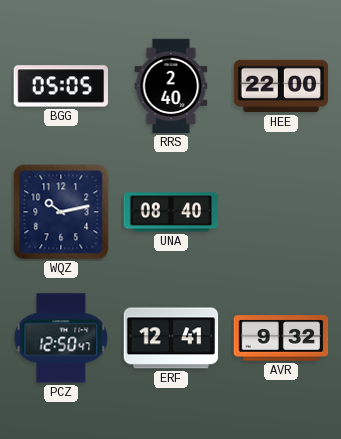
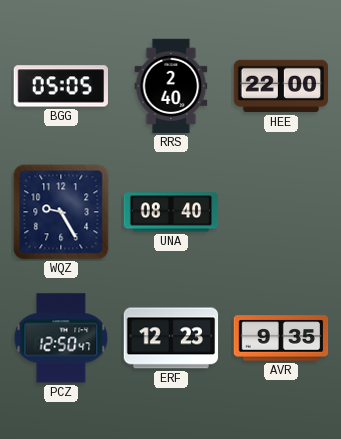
WQZ: 10:13 -> 9:25 (61, 212)
ERF: 12:41 -> 12:23 (171, 338)
AVR: 9:32 -> 9:35 (281, 338)
